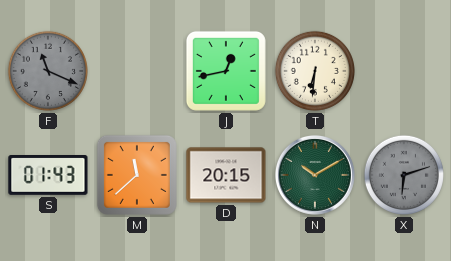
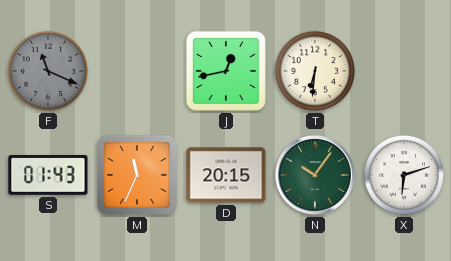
M: 11:38 -> 11:34 (137, 175)
N: 10:10 -> 10:06 (315, 175)
X dial: grey -> white (404, 175)
